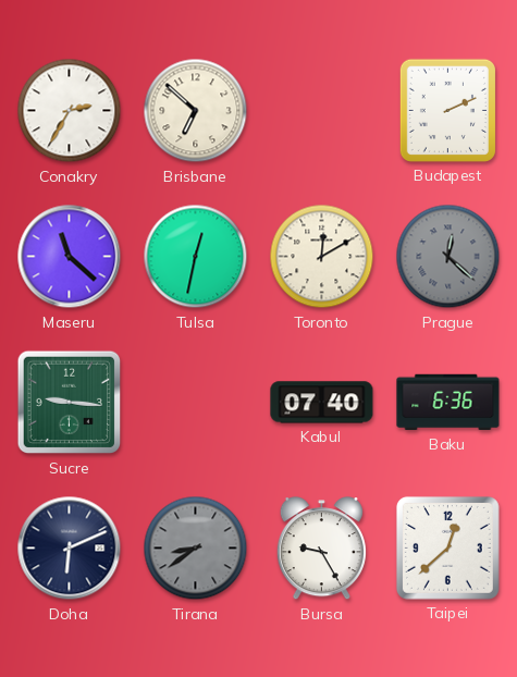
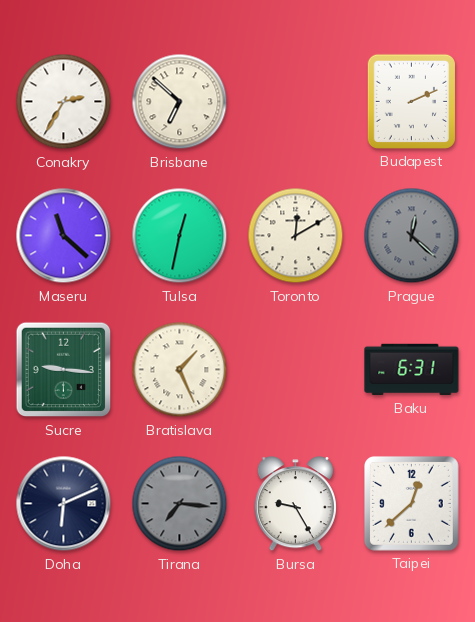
Bratislava: none -> 1:26 (180, 370)
Kabul: 07:40 -> none (322, 403)
Baku: 6:36 -> 6:31 (412, 370)
Tirana: 8:39 -> 7:16 (180, 504)
